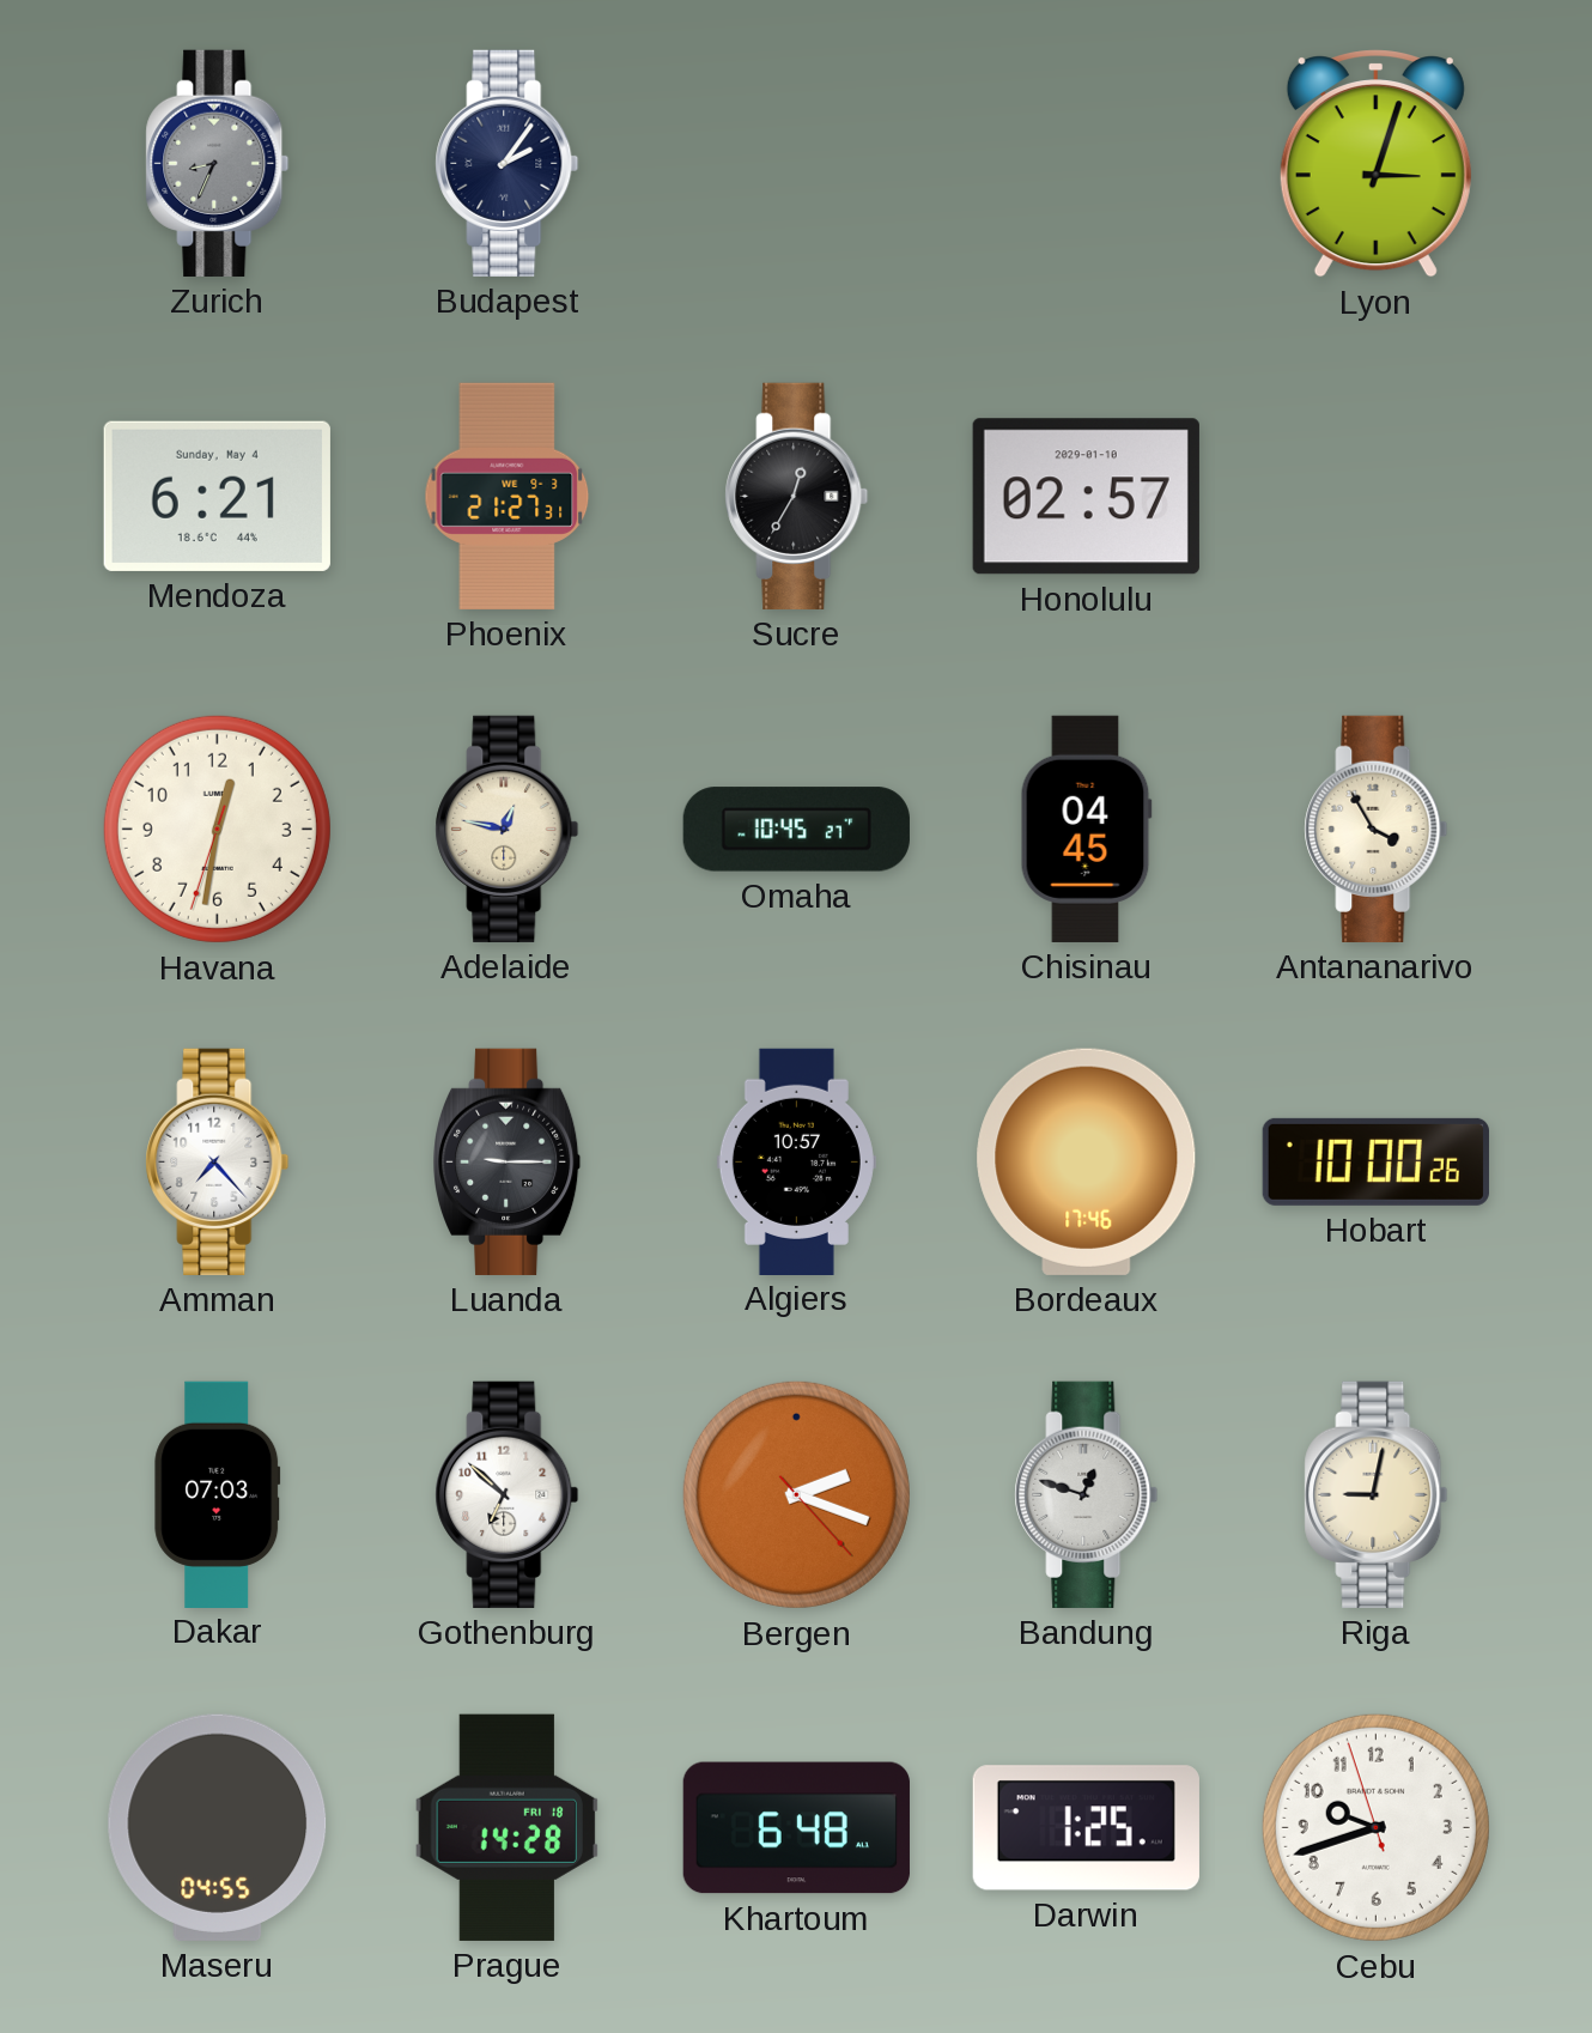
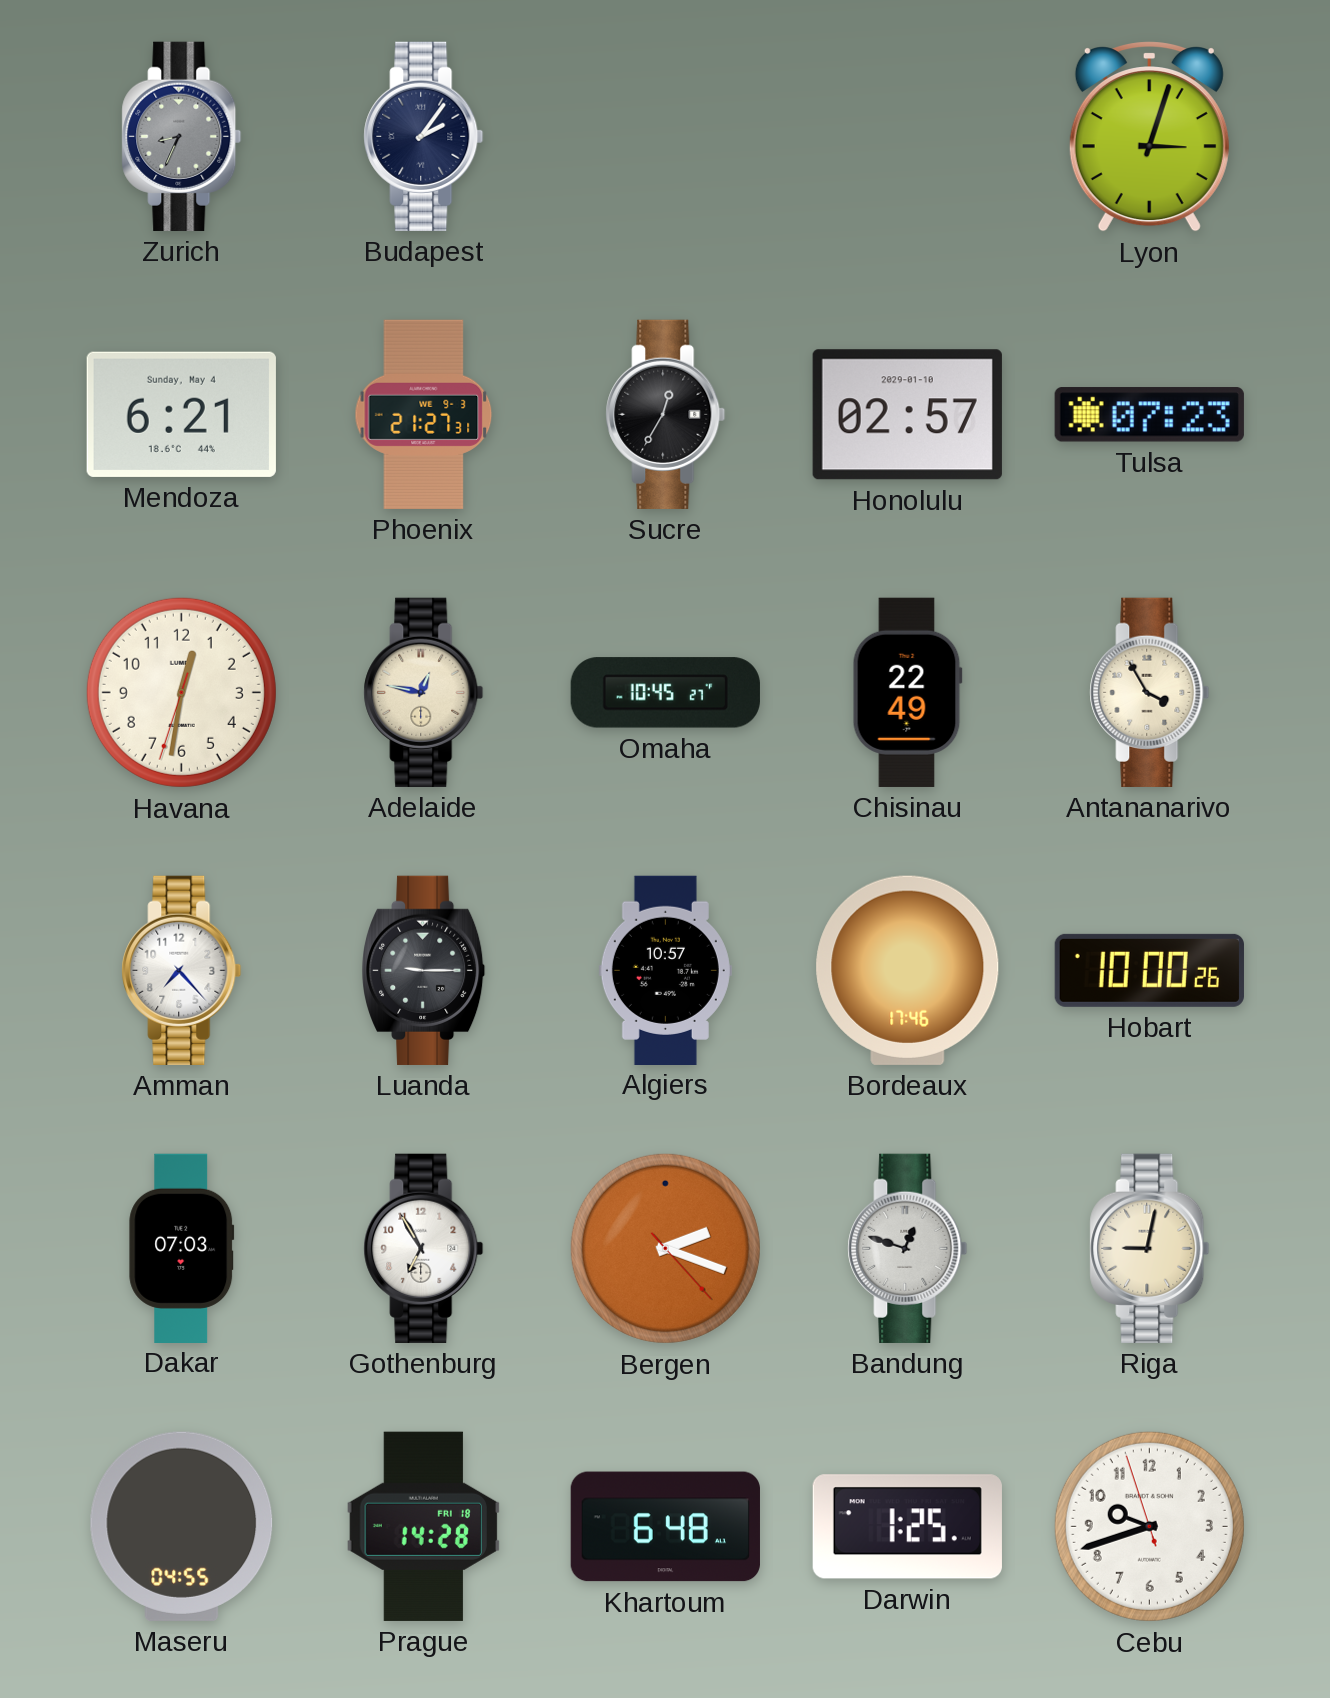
Tulsa: none -> 07:23 (1149, 415)
Chisinau: 04:45 -> 22:49 (907, 692)
Gothenburg: 6:52 -> 6:55 (424, 1248)
